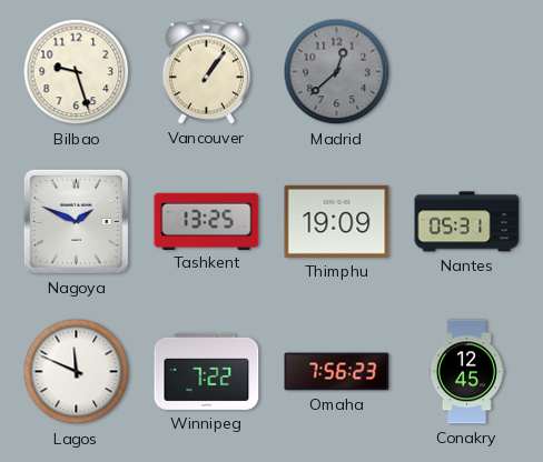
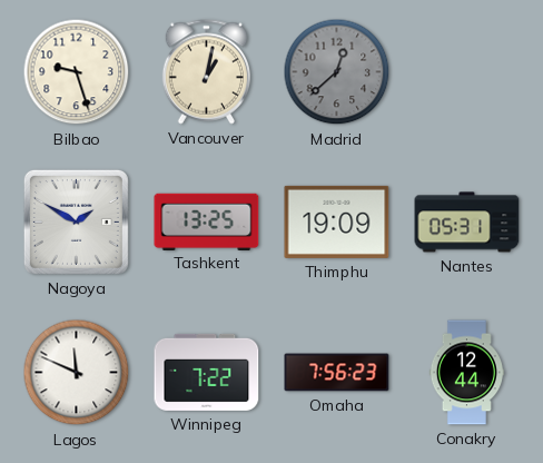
Vancouver: 1:06 -> 1:02 (206, 72)
Nagoya: 1:49 -> 1:50 (76, 221)
Conakry: 12:45 -> 12:44 (466, 373)
